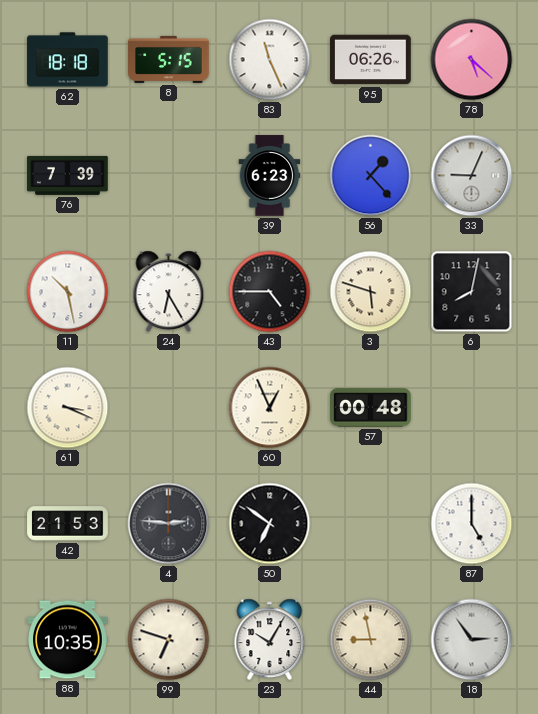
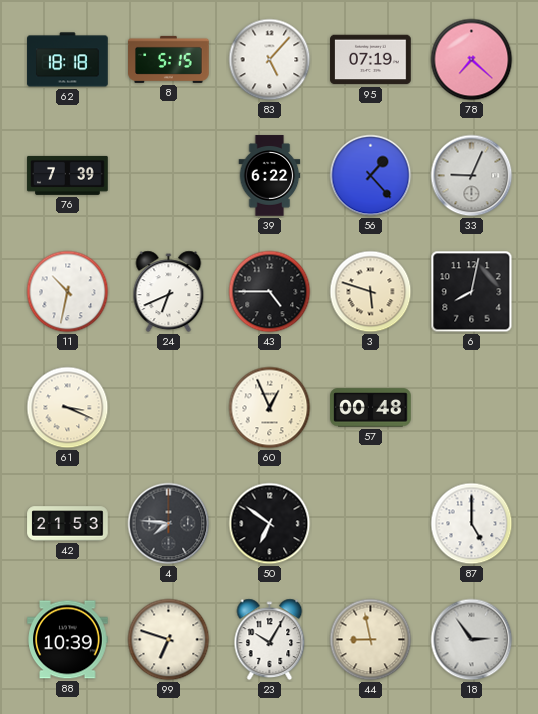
83: 11:26 -> 5:07 (270, 60)
95: 06:26 -> 07:19 (371, 60)
78: 5:22 -> 7:22 (472, 60)
39: 6:23 -> 6:22 (270, 176)
11: 10:28 -> 10:32 (68, 292)
24: 6:25 -> 6:41 (169, 292)
4: 2:46 -> 7:46 (169, 524)
88: 10:35 -> 10:39 (68, 640)
